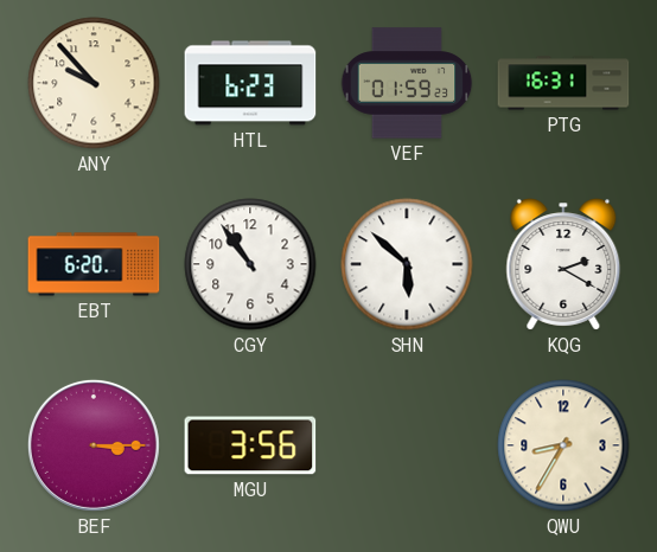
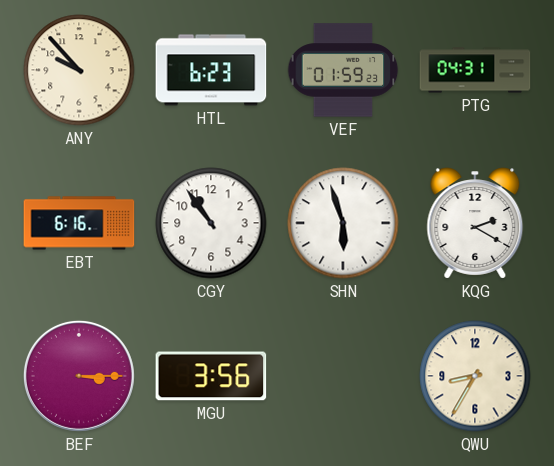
PTG: 16:31 -> 04:31 (475, 70)
EBT: 6:20 -> 6:16 (79, 223)
SHN: 5:52 -> 5:57 (343, 223)
